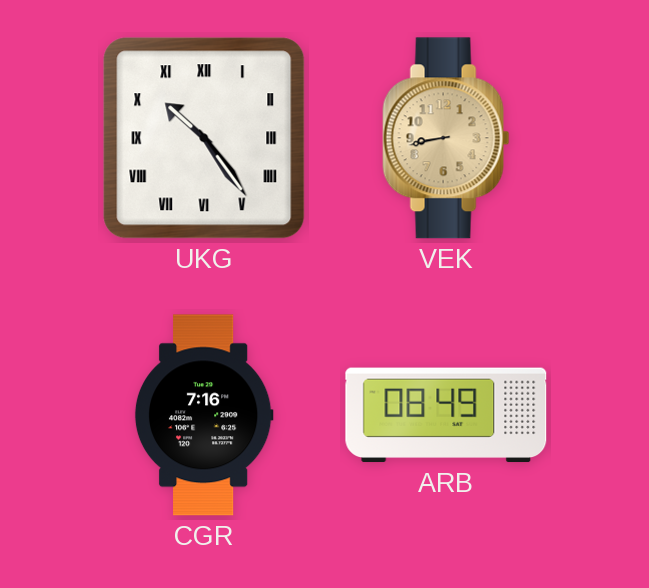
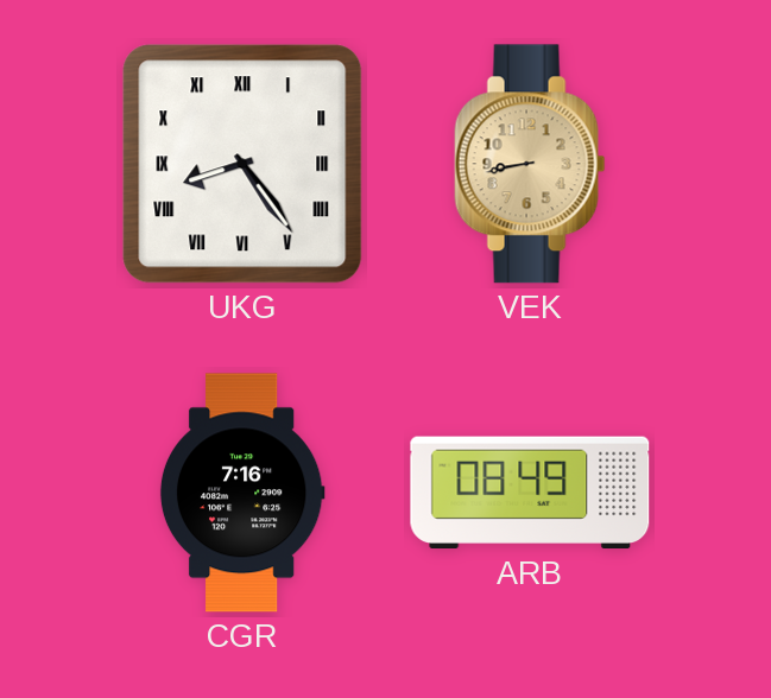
UKG: 10:24 -> 8:24 (242, 164)
